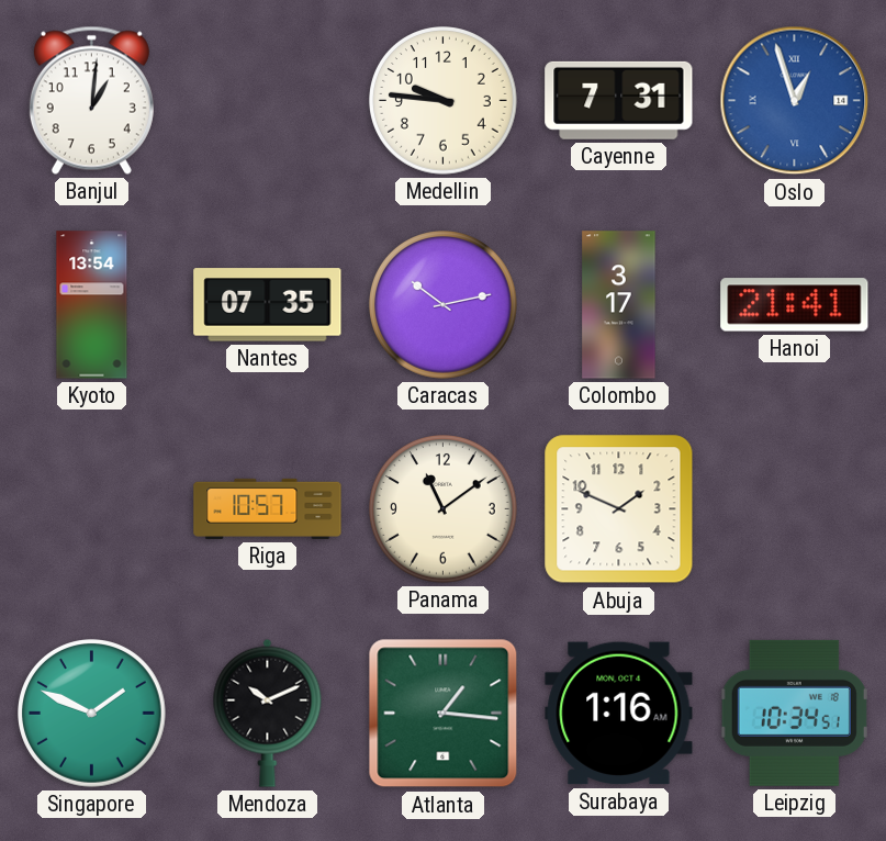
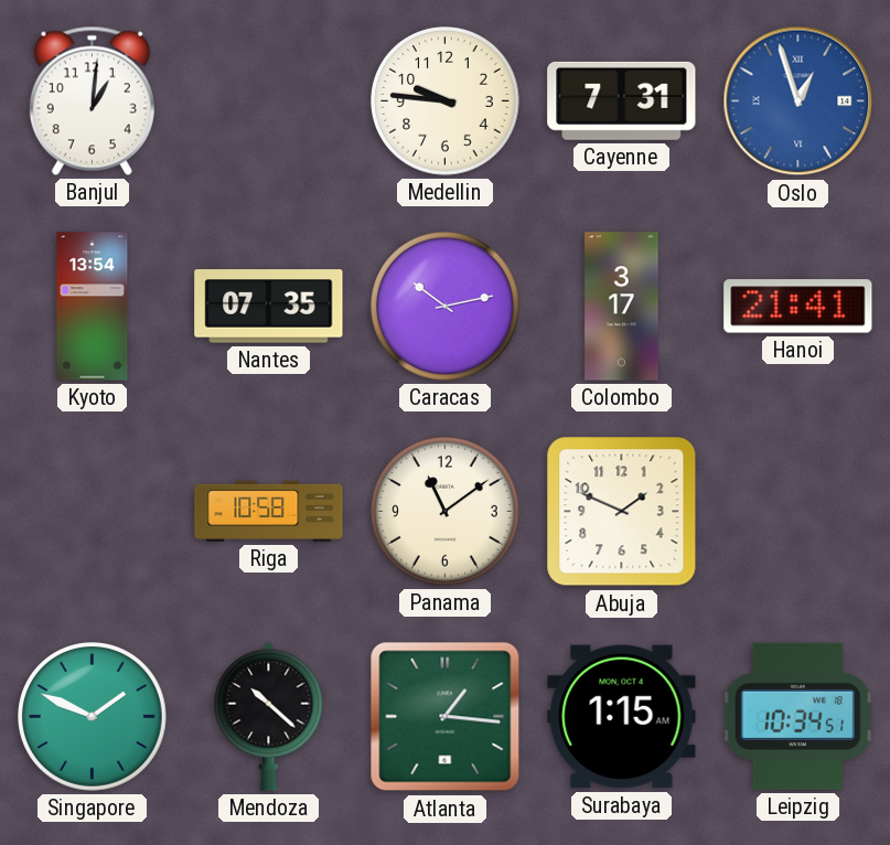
Riga: 10:57 -> 10:58 (269, 511)
Mendoza: 10:11 -> 10:22 (269, 716)
Surabaya: 1:16 -> 1:15 (622, 717)
